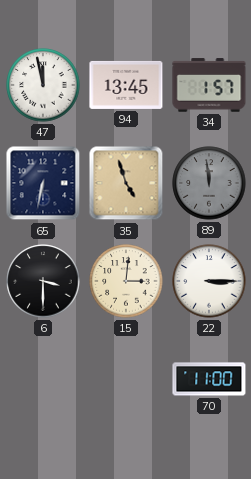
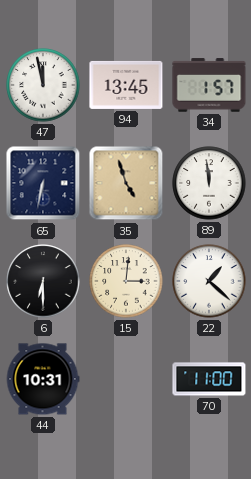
89 dial: grey -> white (209, 183)
6: 3:30 -> 6:30 (43, 281)
22: 3:15 -> 1:22 (209, 281)
44: none -> 10:31 (43, 379)
